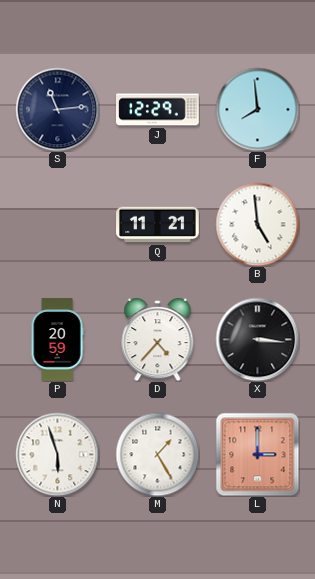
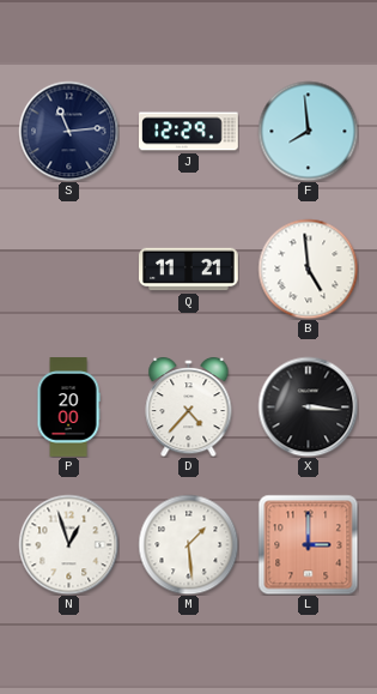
P: 20:59 -> 20:00 (68, 408)
N: 5:57 -> 12:57 (68, 544)
M: 1:25 -> 1:29 (188, 544)
